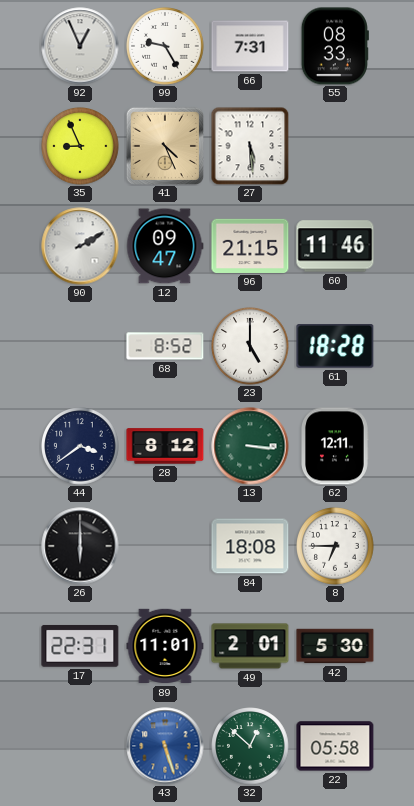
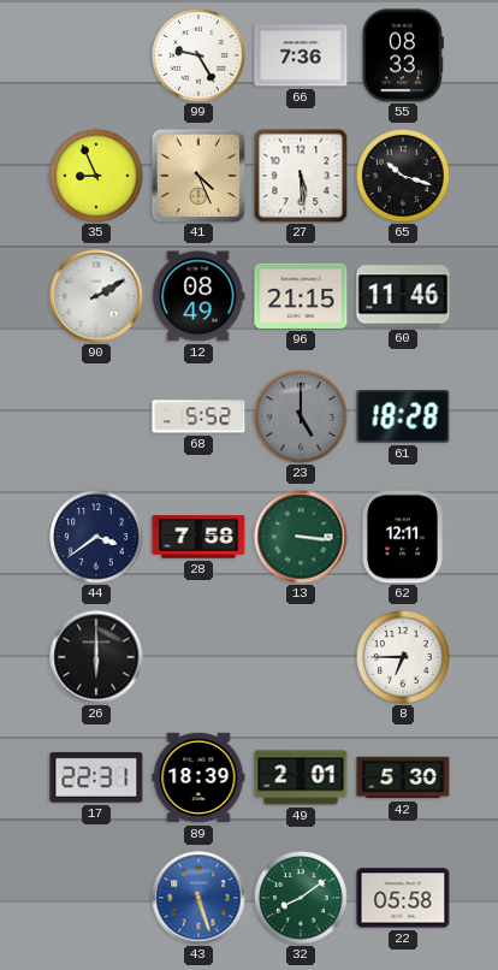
92: 12:56 -> none (80, 46)
66: 7:31 -> 7:36 (301, 55)
65: none -> 10:18 (403, 176)
12: 09:47 -> 08:49 (198, 296)
68: 8:52 -> 5:52 (198, 416)
23 dial: white -> grey (301, 416)
28: 8:12 -> 7:58 (198, 537)
84: 18:08 -> none (250, 546)
89: 11:01 -> 18:39 (198, 777)
32: 12:52 -> 8:09 (301, 898)
